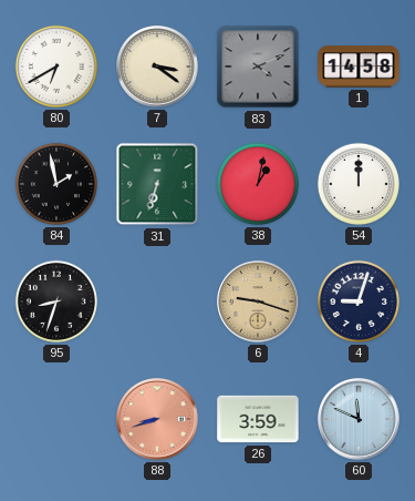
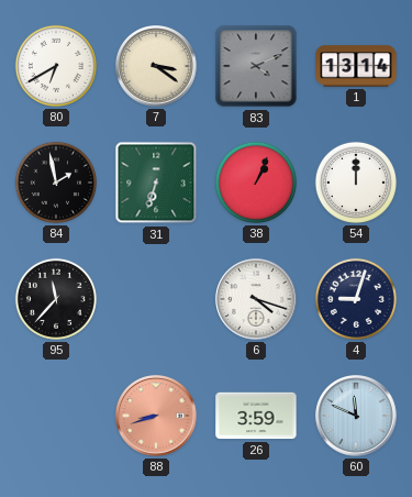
1: 14:58 -> 13:14 (356, 66)
38: 1:02 -> 1:04 (256, 183)
95: 8:33 -> 11:37 (56, 299)
6: 9:18 -> 4:18 (256, 299)
6 dial: champagne -> white (256, 299)
